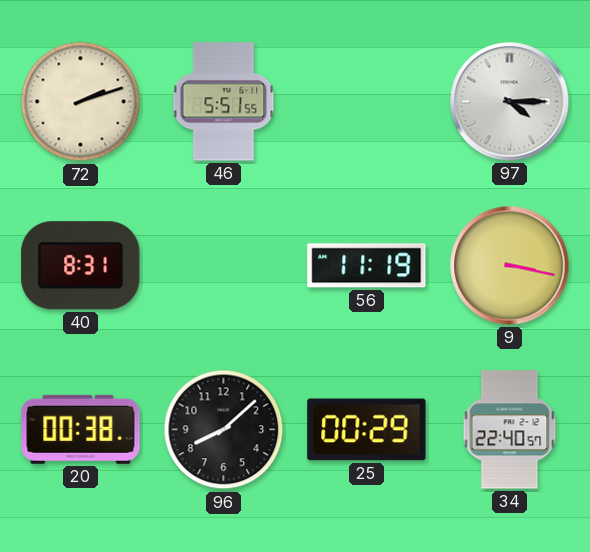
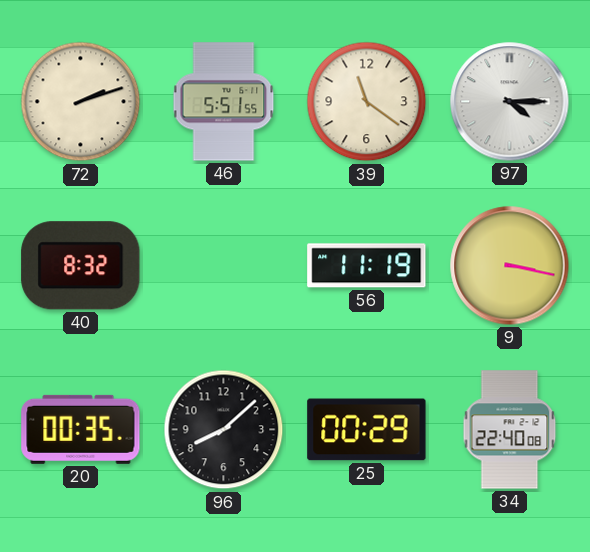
39: none -> 11:21 (367, 102)
40: 8:31 -> 8:32 (81, 266)
20: 00:38 -> 00:35 (81, 429)
34: 22:40:57 -> 22:40:08 (510, 430)
